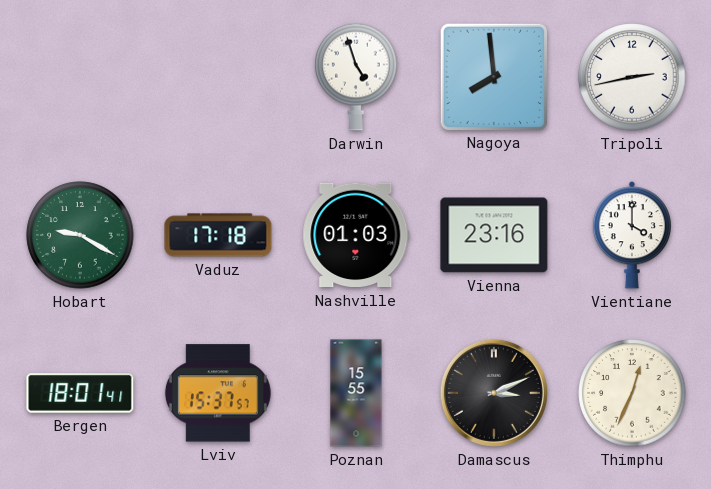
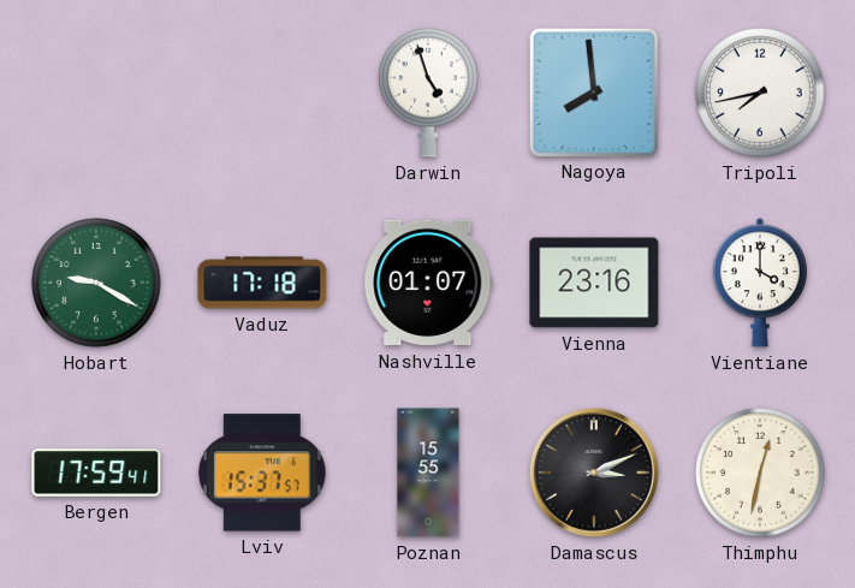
Tripoli: 2:43 -> 7:43 (760, 93)
Nashville: 01:03 -> 01:07 (428, 283)
Bergen: 18:01 -> 17:59 (96, 473)
Thimphu: 12:34 -> 12:32 (760, 473)
